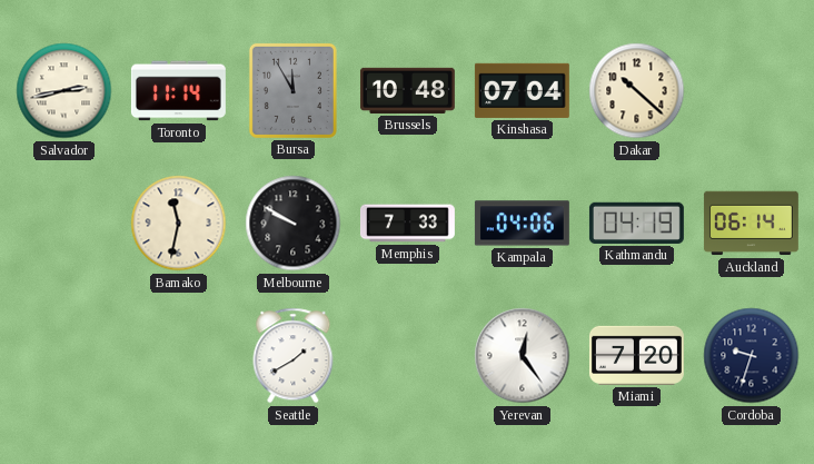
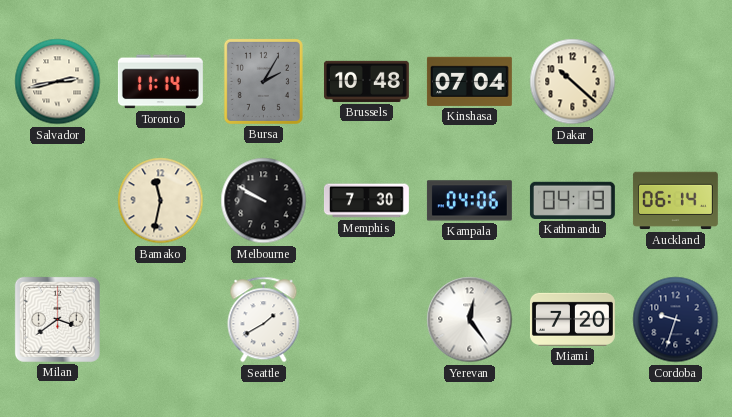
Bursa: 11:55 -> 2:05 (263, 81)
Memphis: 7:33 -> 7:30 (366, 201)
Milan: none -> 3:39 (57, 319)
